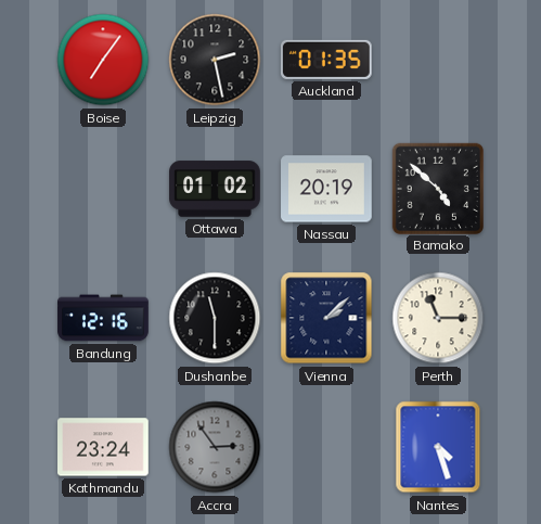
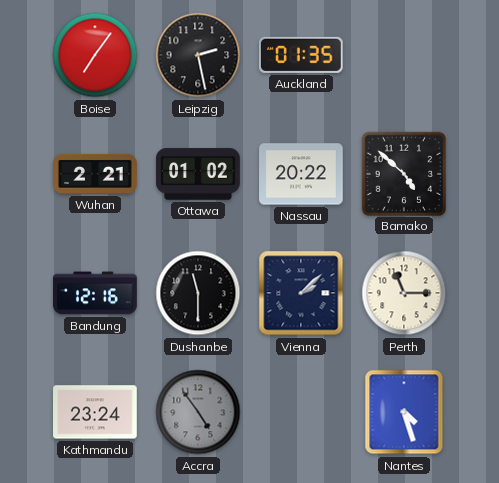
Wuhan: none -> 2:21 (95, 174)
Nassau: 20:19 -> 20:22 (301, 174)
Accra: 2:54 -> 4:54 (198, 412)
